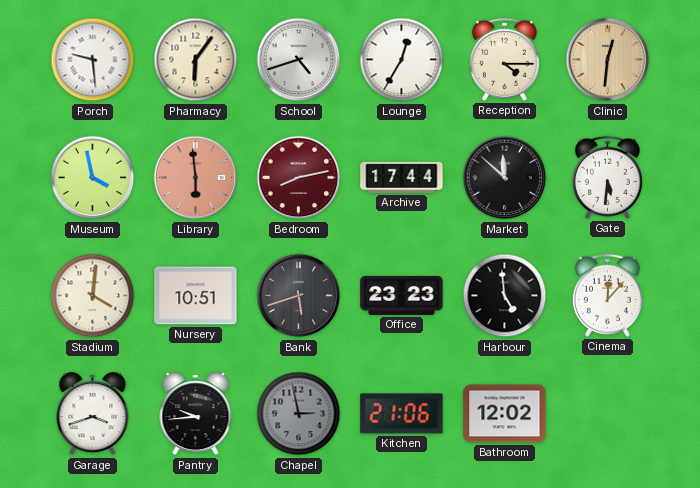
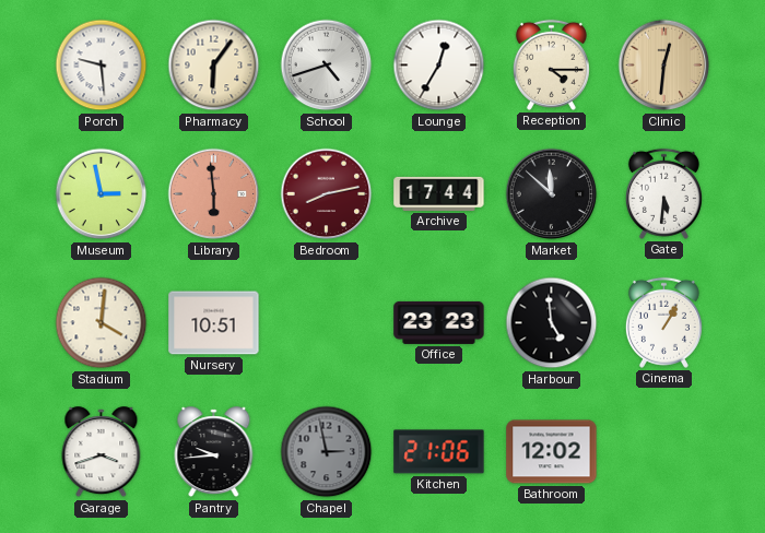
Museum: 3:58 -> 2:58 (102, 194)
Bank: 5:42 -> none (299, 296)
Cinema: 12:07 -> 1:05 (663, 322)
